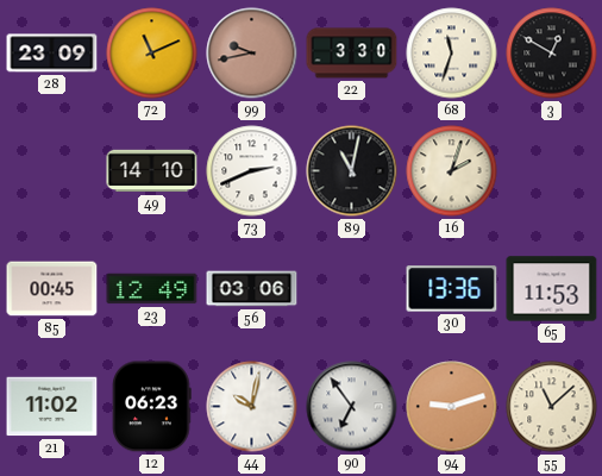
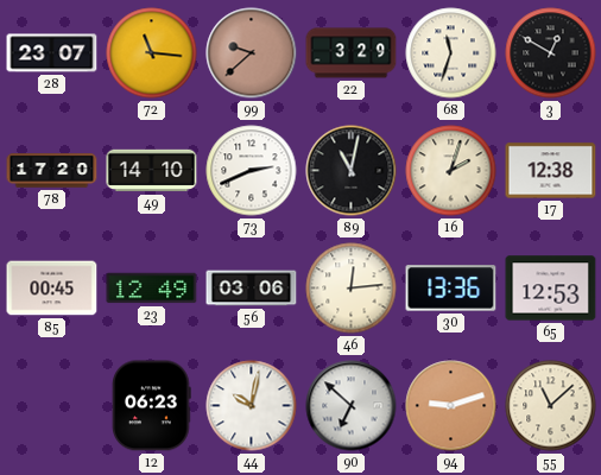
28: 23:09 -> 23:07 (52, 53)
72: 11:11 -> 11:16 (152, 53)
99: 9:43 -> 9:38 (252, 53)
22: 3:30 -> 3:29 (352, 53)
78: none -> 17:20 (52, 171)
17: none -> 12:38 (551, 171)
46: none -> 12:14 (352, 289)
65: 11:53 -> 12:53 (551, 289)
21: 11:02 -> none (52, 407)
90: 6:54 -> 6:52 (352, 406)
